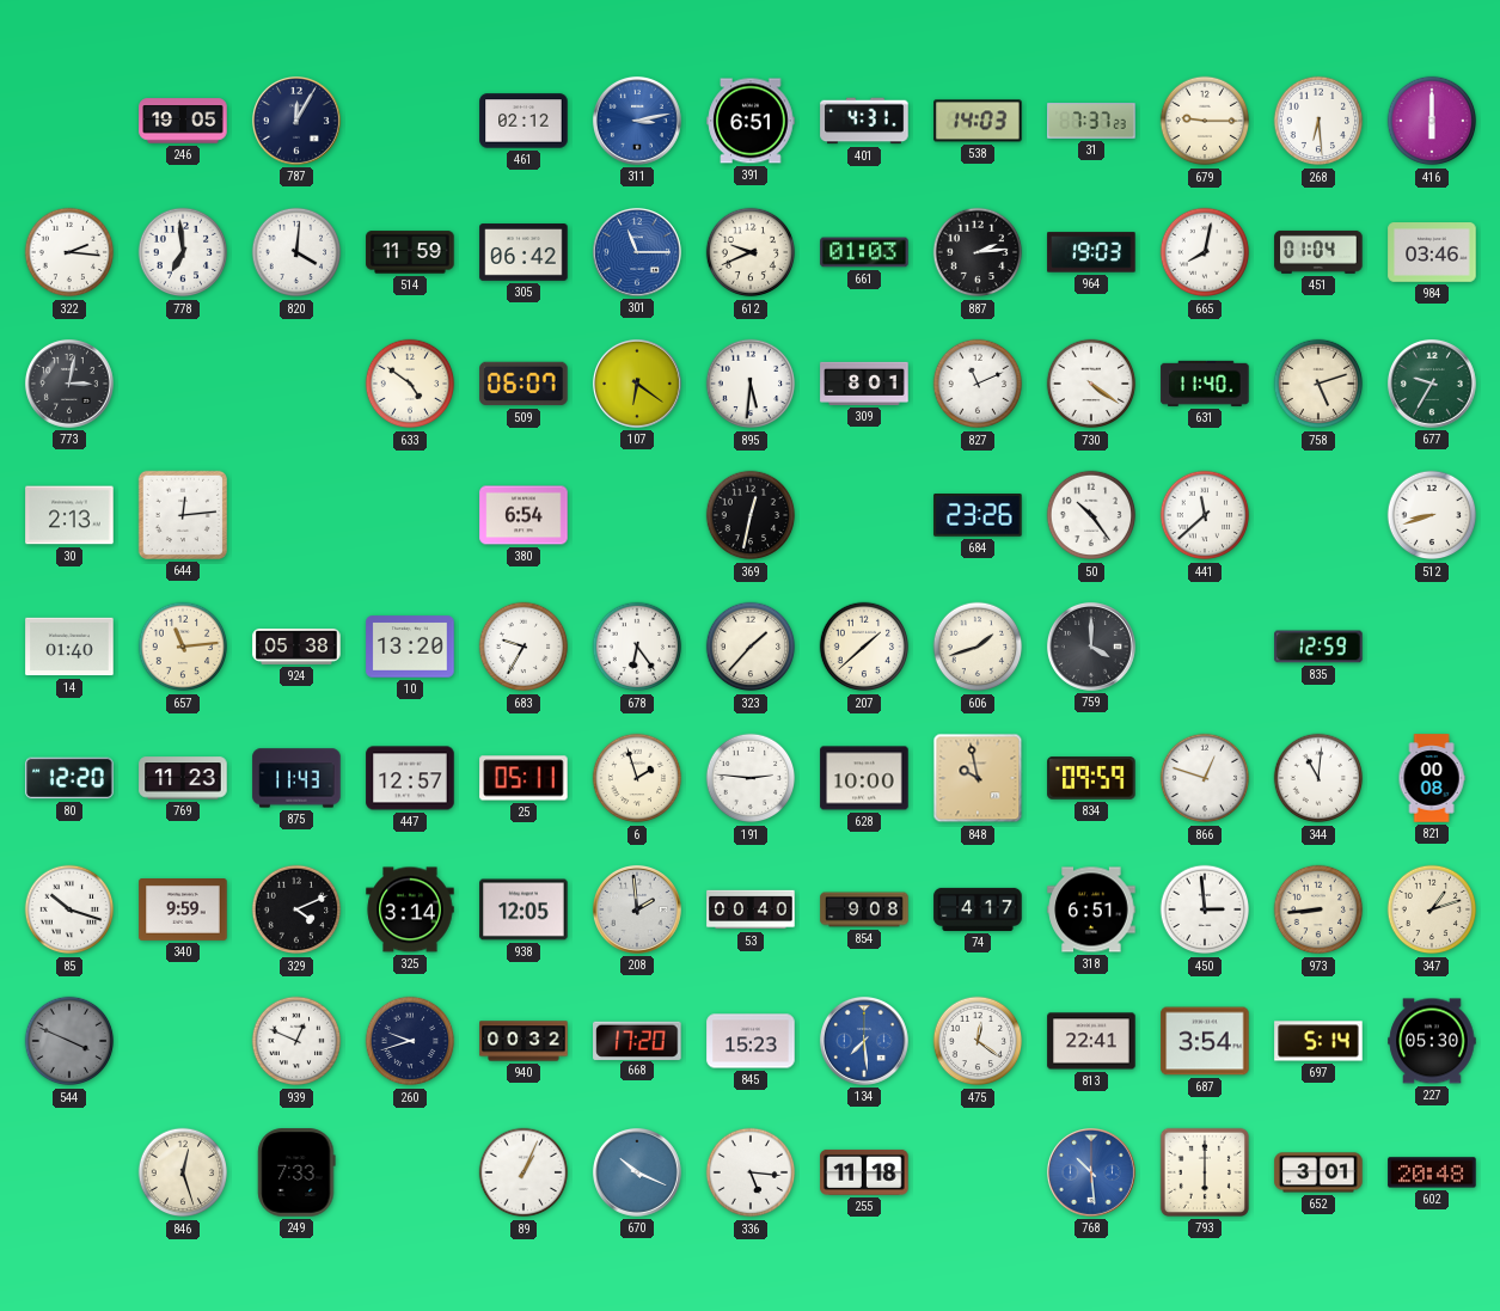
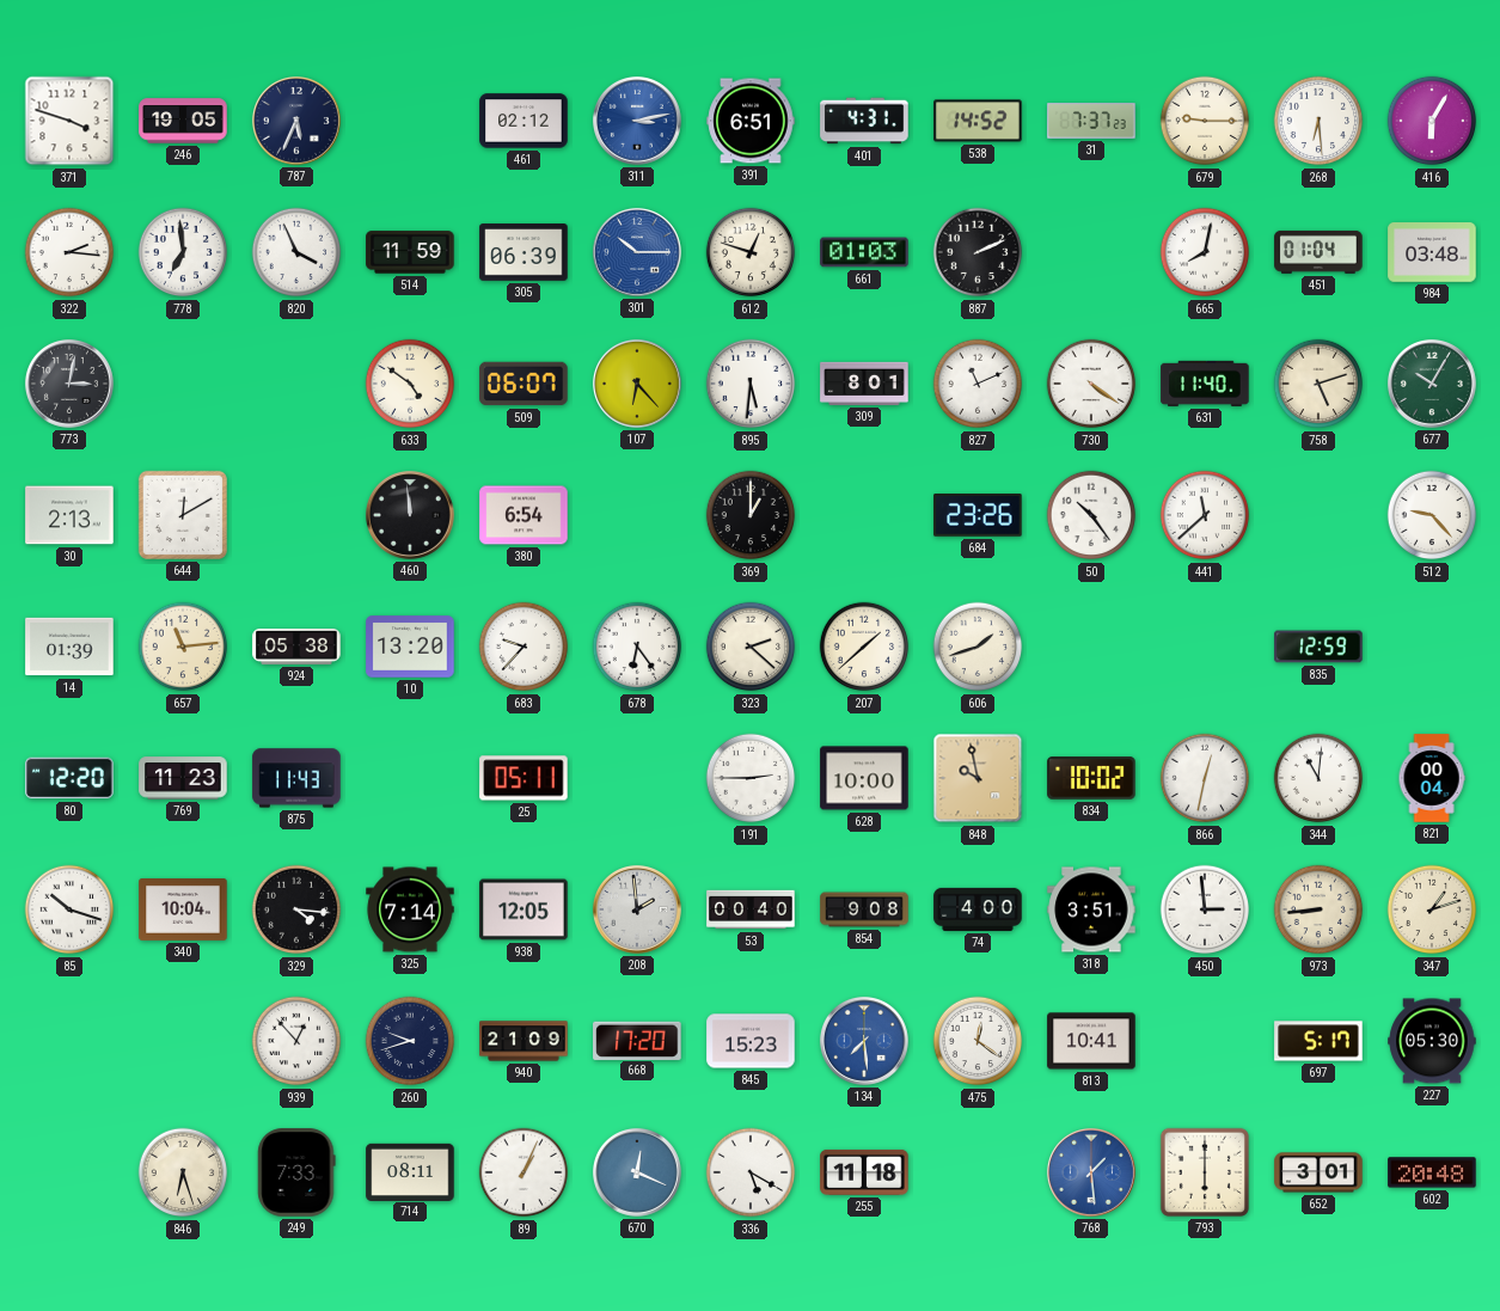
371: none -> 3:48 (69, 121)
787: 12:05 -> 5:34 (296, 121)
538: 14:03 -> 14:52 (978, 121)
416: 6:00 -> 6:05 (1432, 121)
820: 4:01 -> 3:56 (296, 252)
305: 06:42 -> 06:39 (524, 252)
301: 11:15 -> 10:15 (637, 252)
612: 9:41 -> 12:48 (751, 252)
887: 2:14 -> 2:11 (978, 252)
964: 19:03 -> none (1091, 252)
984: 03:46 -> 03:48 (1432, 252)
107: 6:21 -> 6:23 (637, 384)
677: 9:35 -> 10:05 (1432, 384)
644: 12:14 -> 12:10 (183, 515)
460: none -> 11:59 (410, 515)
369: 12:32 -> 1:00 (751, 515)
512: 8:42 -> 9:23 (1432, 515)
14: 01:40 -> 01:39 (69, 647)
683: 9:35 -> 9:37 (524, 647)
323: 1:37 -> 2:22 (751, 647)
759: 4:00 -> none (1091, 647)
447: 12:57 -> none (410, 778)
6: 1:57 -> none (637, 778)
191: 2:46 -> 2:45 (751, 778)
834: 09:59 -> 10:02 (1091, 778)
866: 12:48 -> 12:32 (1205, 778)
821: 00:08 -> 00:04 (1432, 778)
340: 9:59 -> 10:04 (183, 911)
329: 4:11 -> 4:16 (296, 909)
325: 3:14 -> 7:14 (410, 909)
74: 4:17 -> 4:00 (978, 909)
318: 6:51 -> 3:51 (1091, 909)
544: 3:49 -> none (69, 1041)
939: 12:49 -> 12:53 (296, 1041)
940: 00:32 -> 21:09 (524, 1041)
813: 22:41 -> 10:41 (1091, 1041)
687: 3:54 -> none (1205, 1041)
697: 5:14 -> 5:17 (1318, 1041)
846: 12:27 -> 6:27 (183, 1172)
714: none -> 08:11 (410, 1171)
670: 10:19 -> 12:19 (637, 1172)
336: 5:16 -> 5:20 (751, 1172)
768: 10:29 -> 1:29 (1091, 1172)
